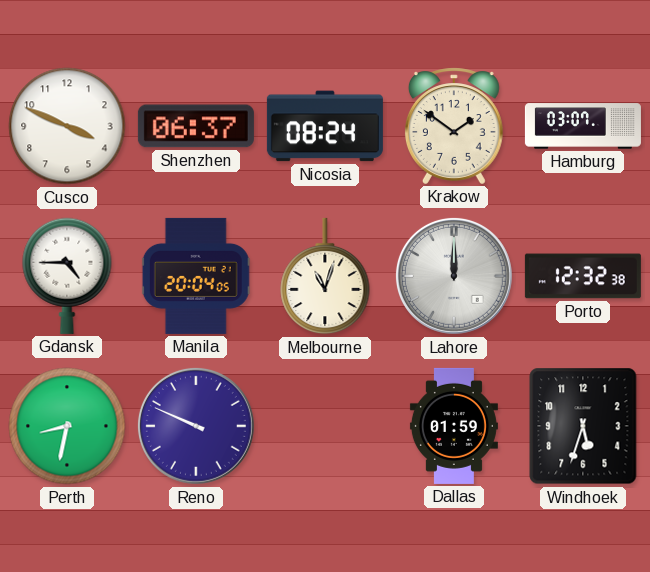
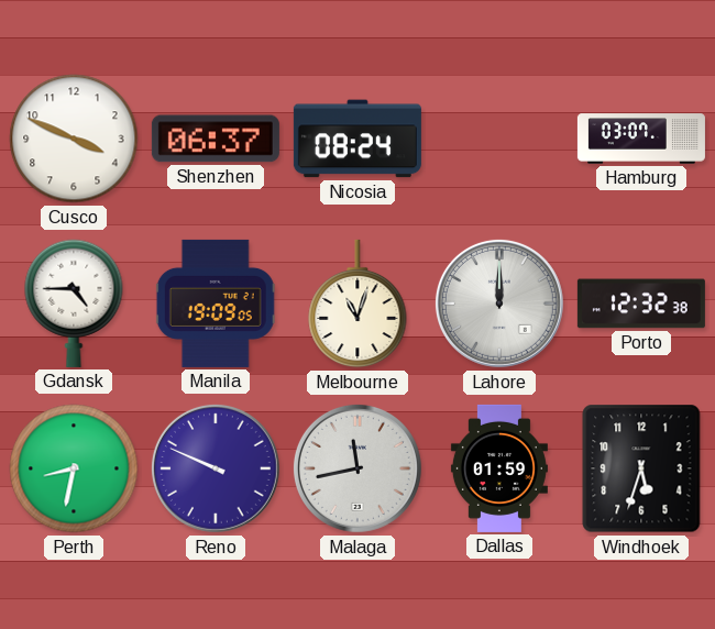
Krakow: 1:51 -> none (454, 126)
Manila: 20:04 -> 19:09 (216, 304)
Malaga: none -> 11:43 (358, 468)
